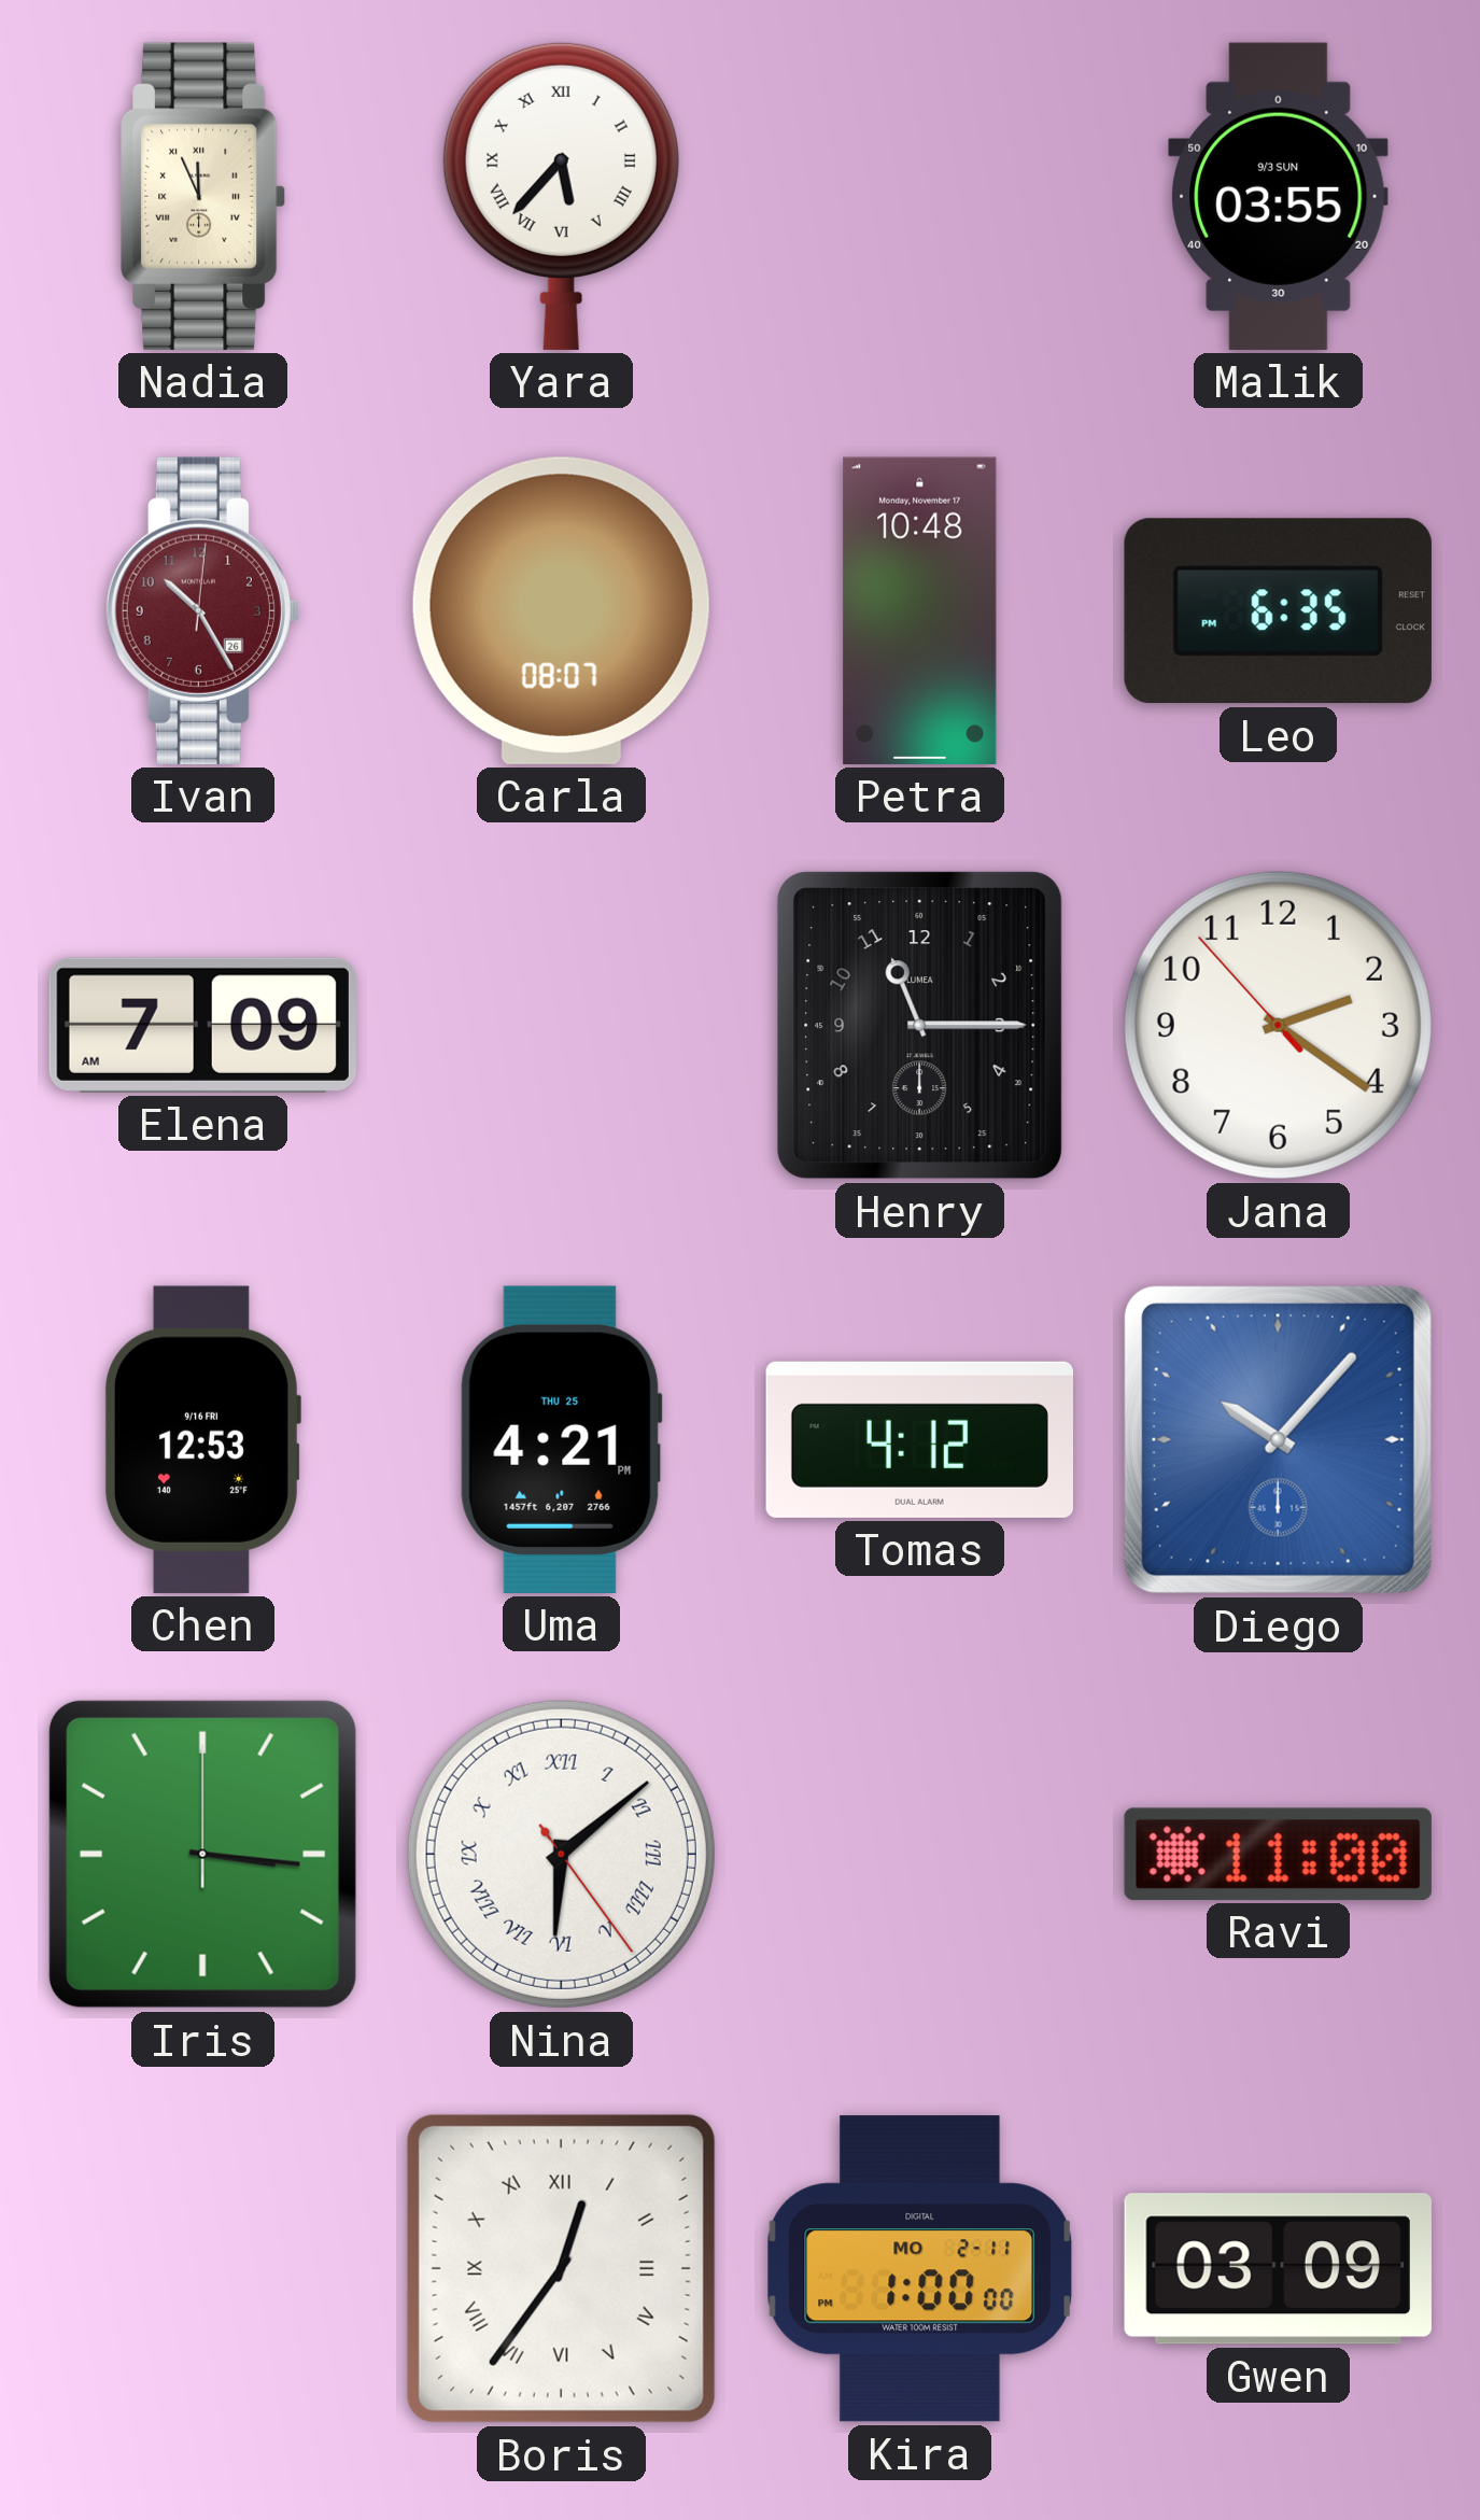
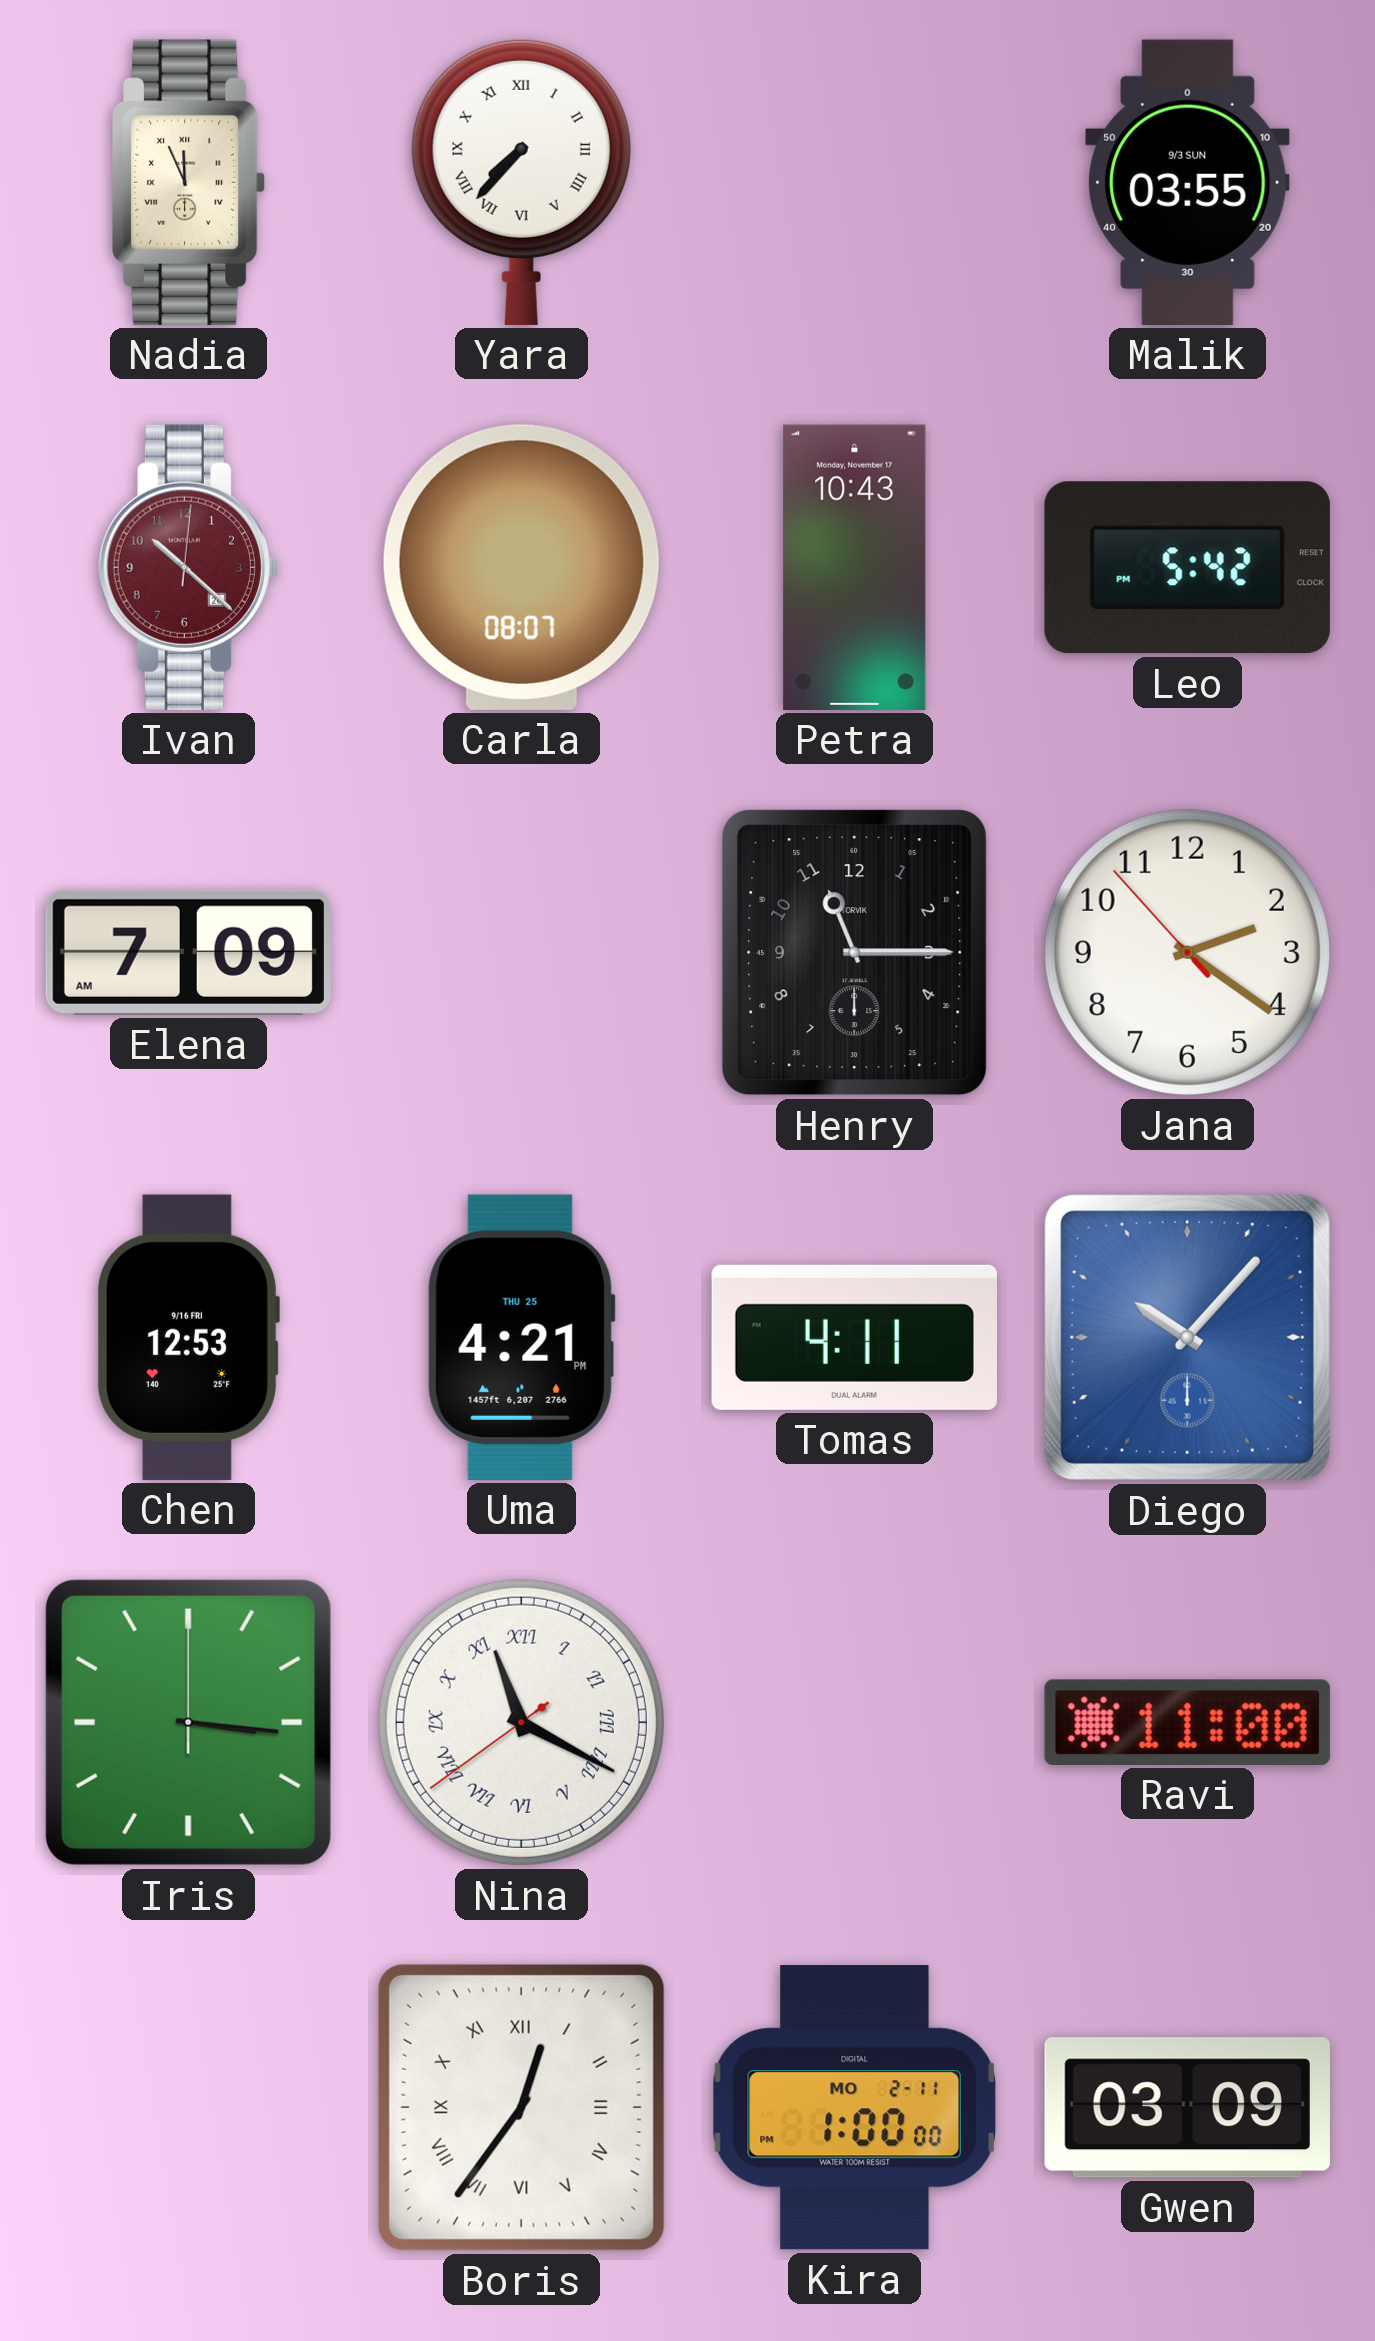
Yara: 5:37 -> 7:37 (521, 182)
Ivan: 10:25 -> 10:22 (188, 567)
Petra: 10:48 -> 10:43 (855, 567)
Leo: 6:35 -> 5:42 (1187, 568)
Henry brand: LUMEA -> TORVIK (855, 953)
Tomas: 4:12 -> 4:11 (854, 1337)
Nina: 6:08 -> 11:19 (521, 1722)
